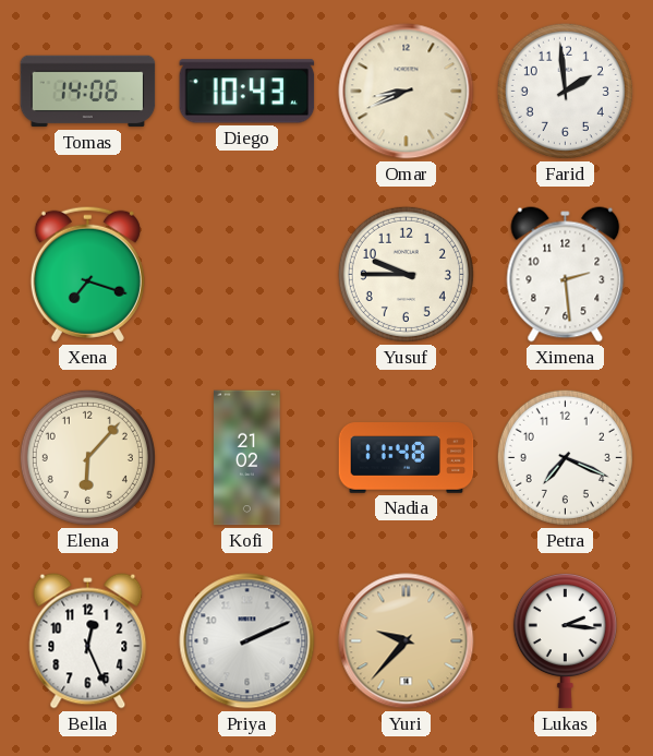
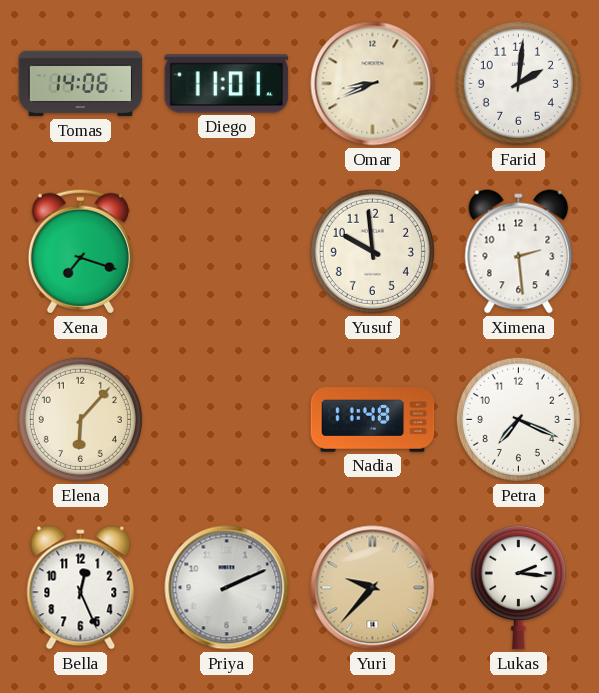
Diego: 10:43 -> 11:01 (227, 84)
Farid: 1:59 -> 2:01 (518, 83)
Yusuf: 9:45 -> 9:59 (372, 251)
Kofi: 21:02 -> none (247, 458)
